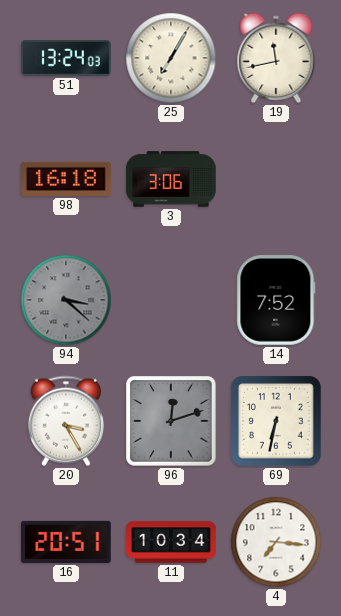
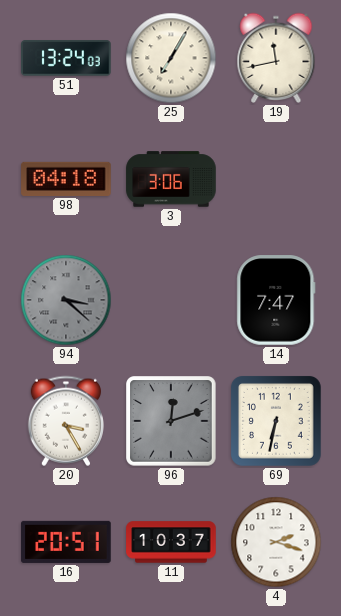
98: 16:18 -> 04:18 (66, 179)
14: 7:52 -> 7:47 (276, 300)
11: 10:34 -> 10:37 (171, 542)
4: 7:16 -> 2:18 (276, 542)
